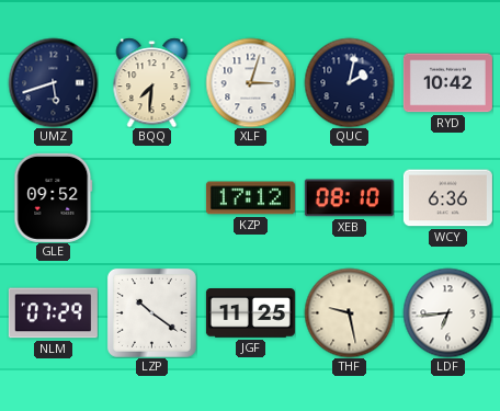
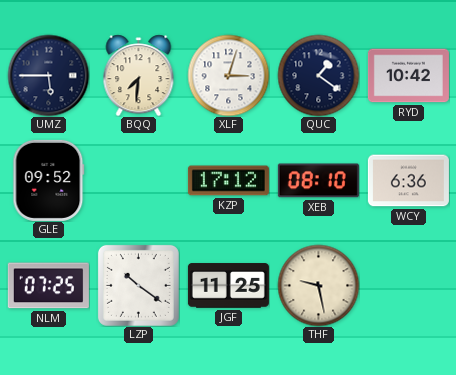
UMZ: 5:42 -> 5:45 (48, 75)
QUC: 2:02 -> 1:21 (318, 75)
NLM: 07:29 -> 07:25 (48, 286)
LDF: 6:44 -> none (447, 312)
